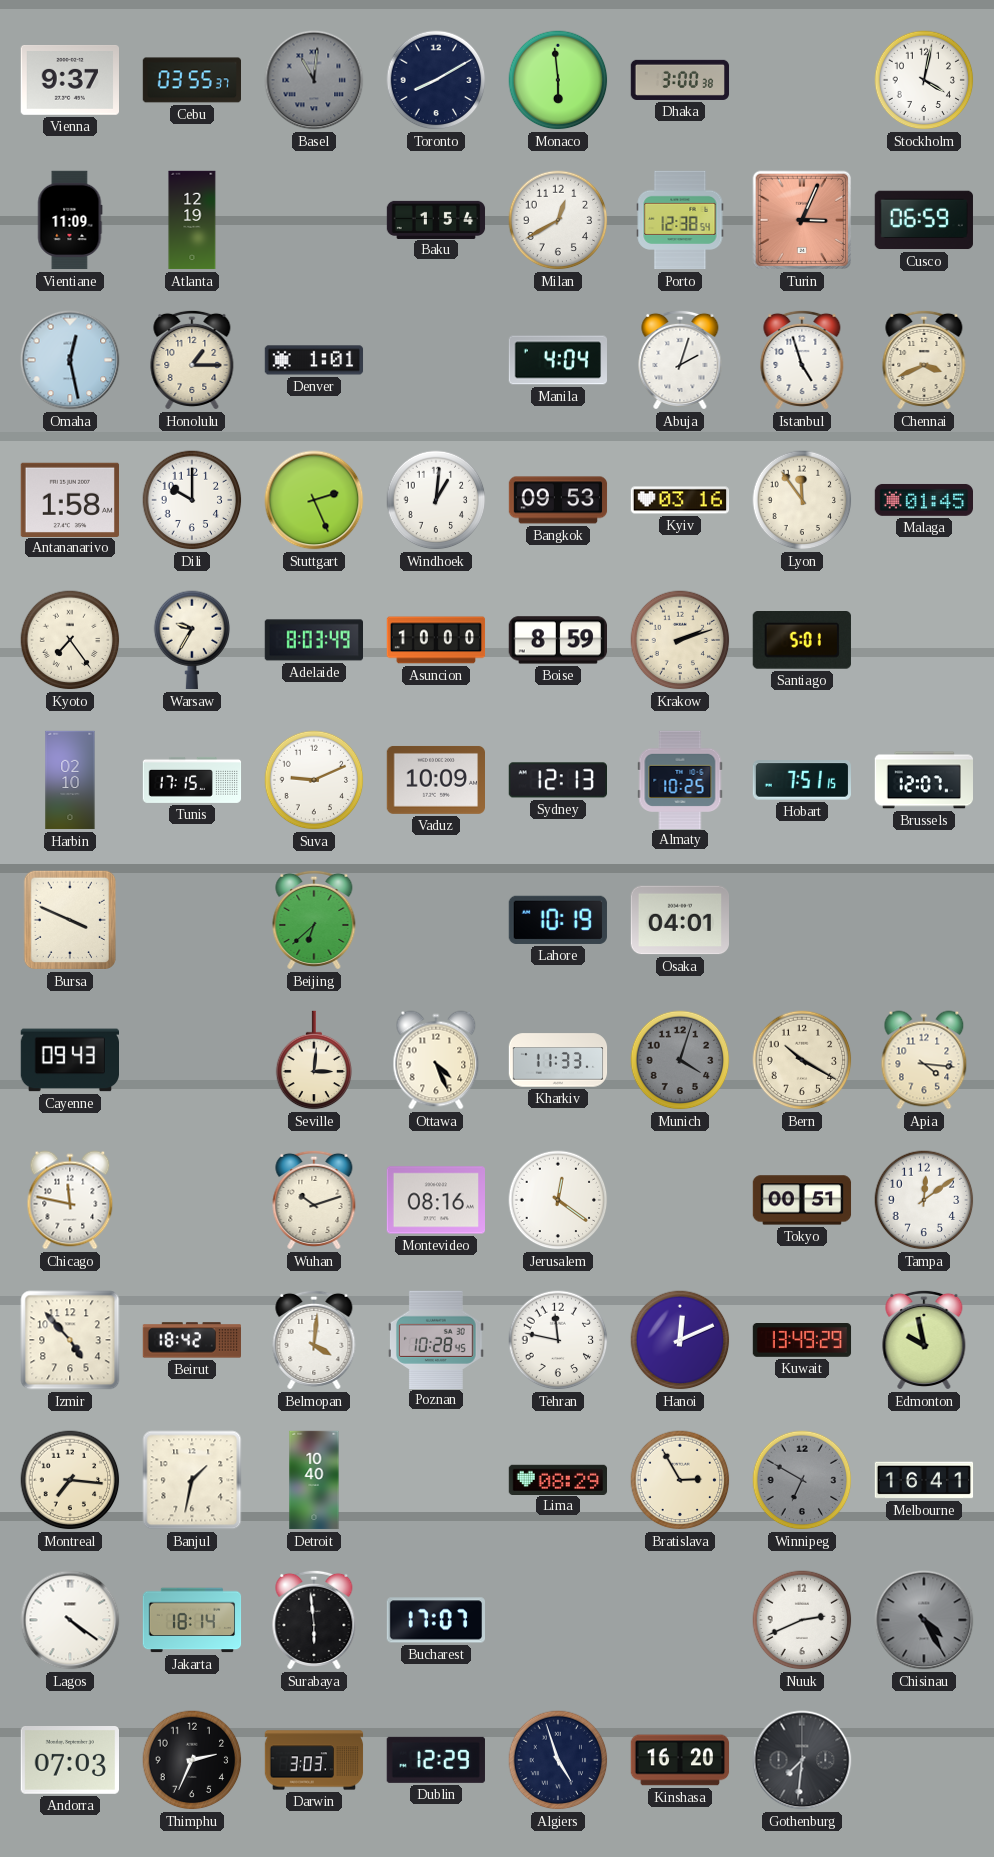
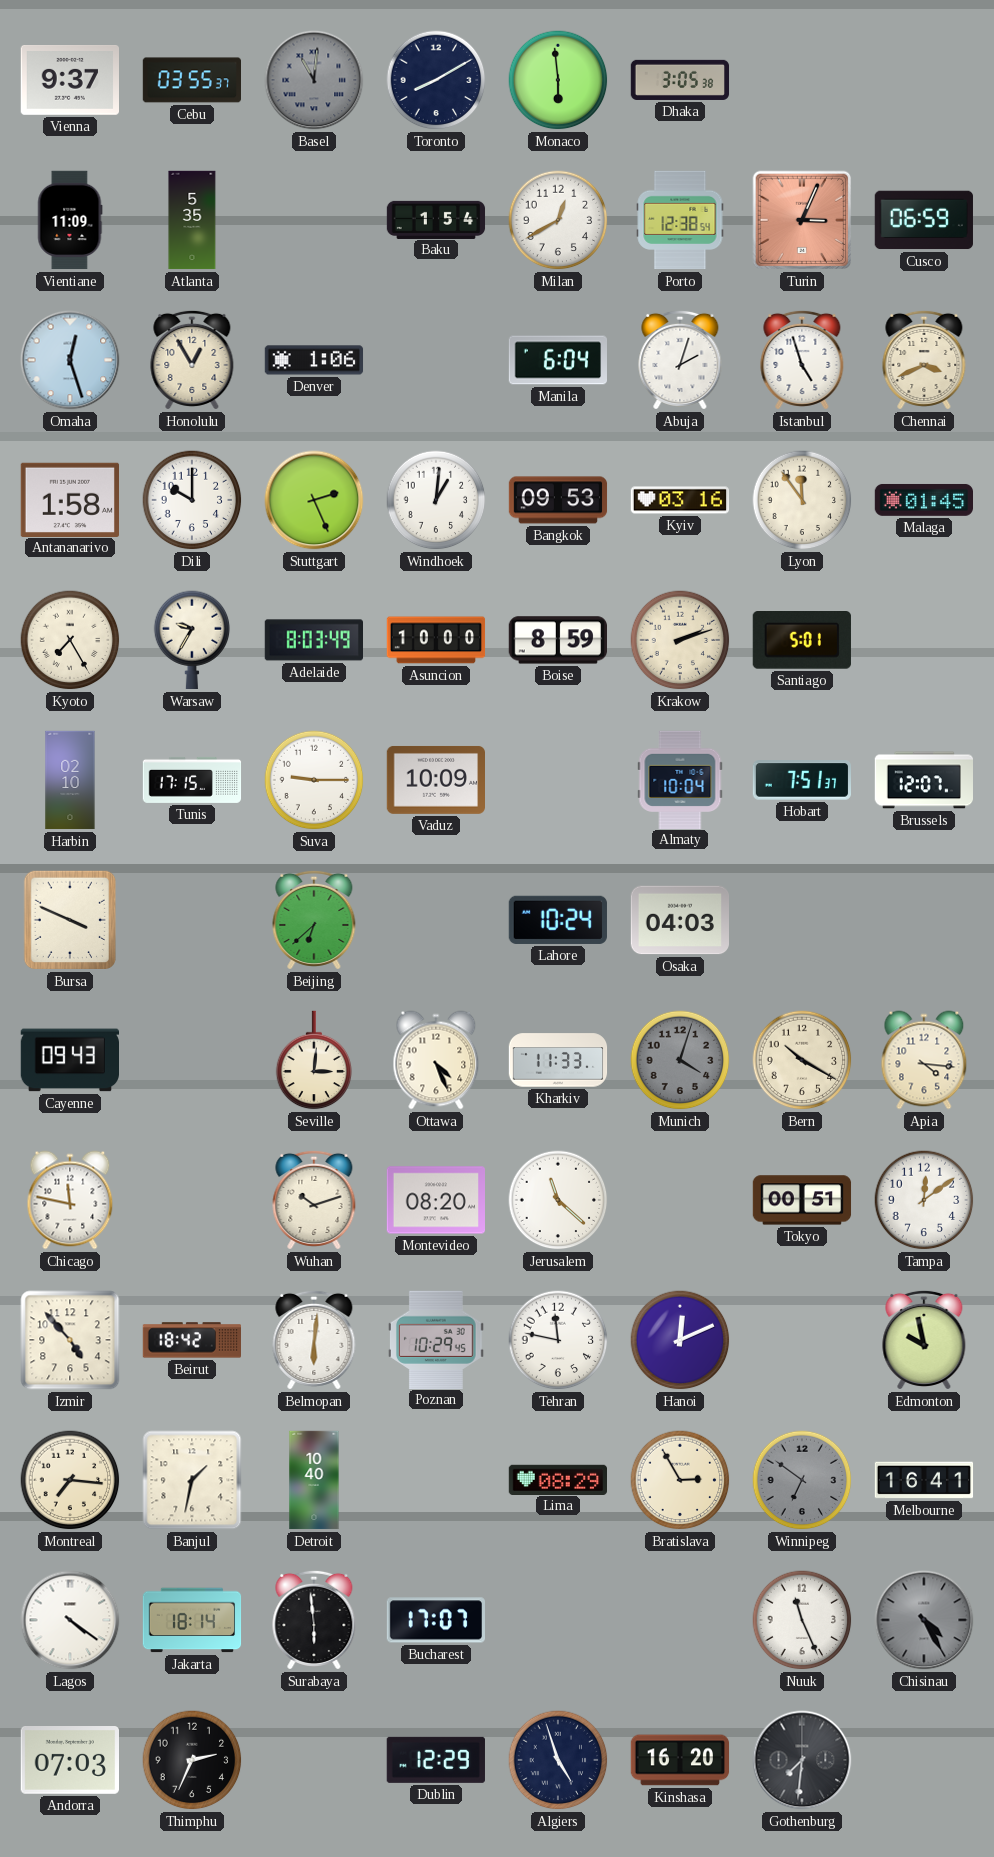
Dhaka: 3:00 -> 3:05 (680, 80)
Stockholm: 4:02 -> none (924, 80)
Atlanta: 12:19 -> 5:35 (192, 220)
Omaha: 12:28 -> 12:27 (70, 360)
Honolulu: 1:15 -> 12:55 (192, 360)
Denver: 1:01 -> 1:06 (314, 360)
Manila: 4:04 -> 6:04 (557, 360)
Kyoto: 7:24 -> 7:25 (70, 640)
Suva: 9:11 -> 9:15 (314, 780)
Sydney: 12:13 -> none (557, 780)
Almaty: 10:25 -> 10:04 (680, 779)
Hobart: 7:51:15 -> 7:51:37 (801, 780)
Lahore: 10:19 -> 10:24 (558, 920)
Osaka: 04:01 -> 04:03 (679, 920)
Montevideo: 08:16 -> 08:20 (435, 1200)
Jerusalem: 12:21 -> 11:22 (558, 1200)
Belmopan: 4:01 -> 6:01 (314, 1340)
Poznan: 10:28 -> 10:29 (437, 1339)
Kuwait: 13:49 -> none (802, 1341)
Winnipeg: 6:50 -> 6:51 (802, 1480)
Nuuk: 2:41 -> 11:26 (802, 1620)
Darwin: 3:03 -> none (314, 1760)
